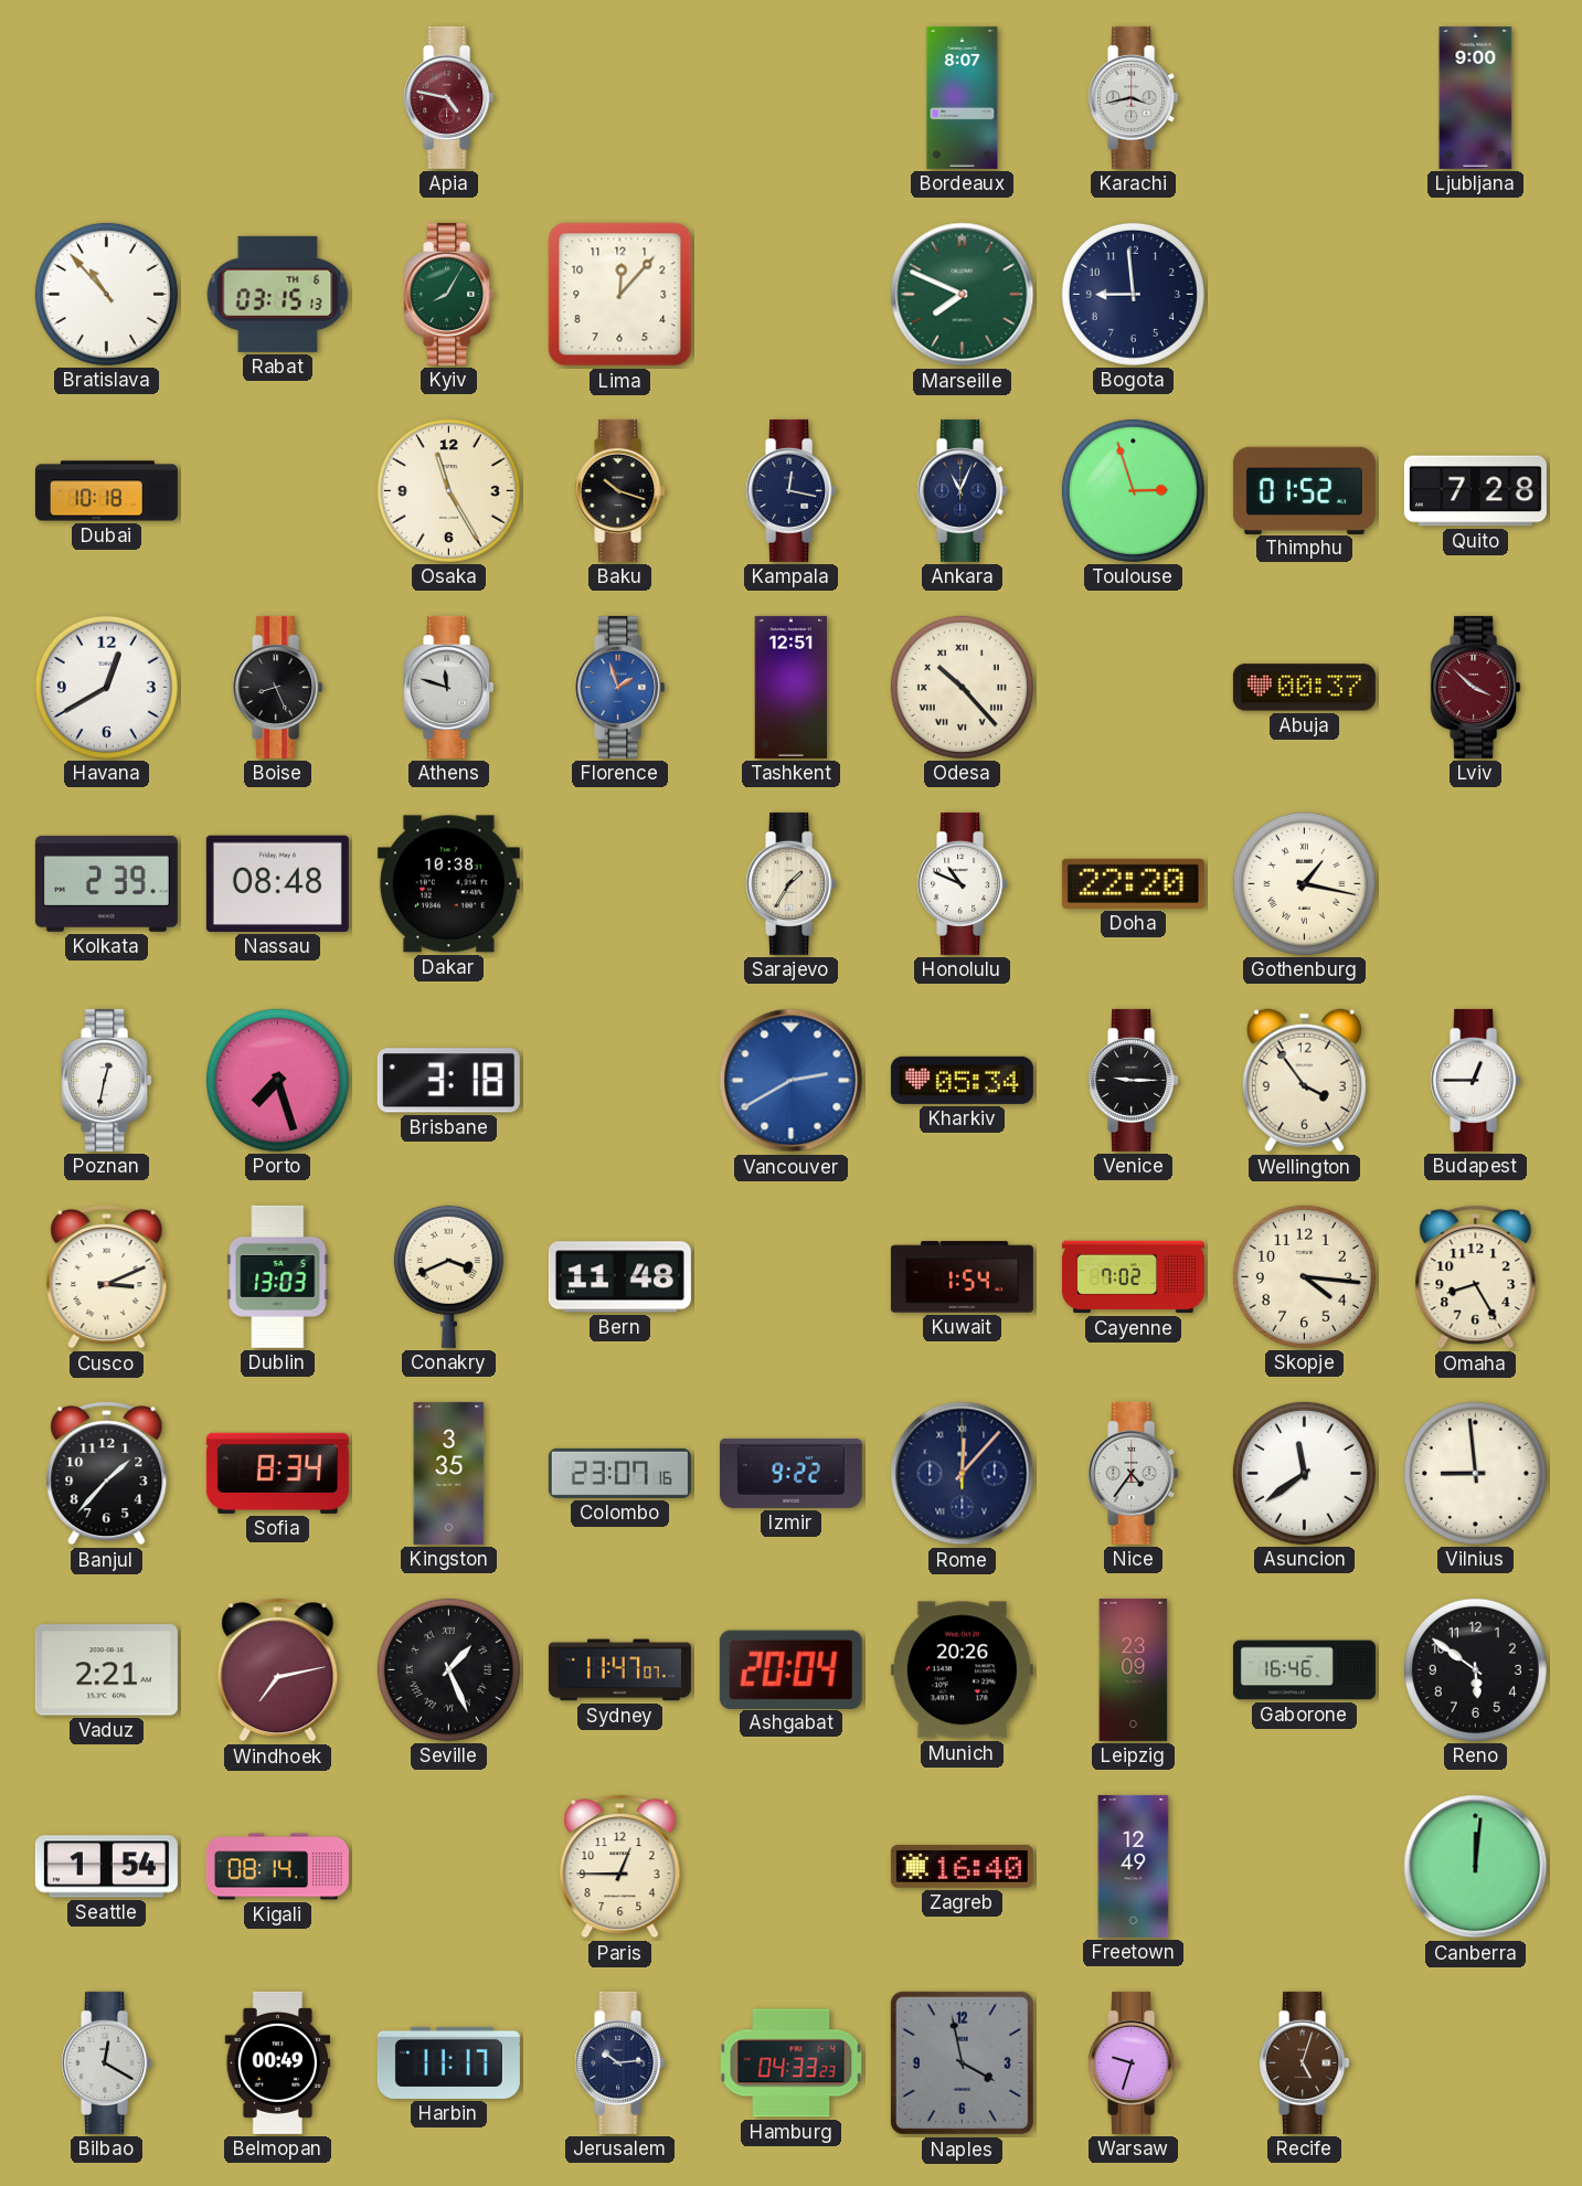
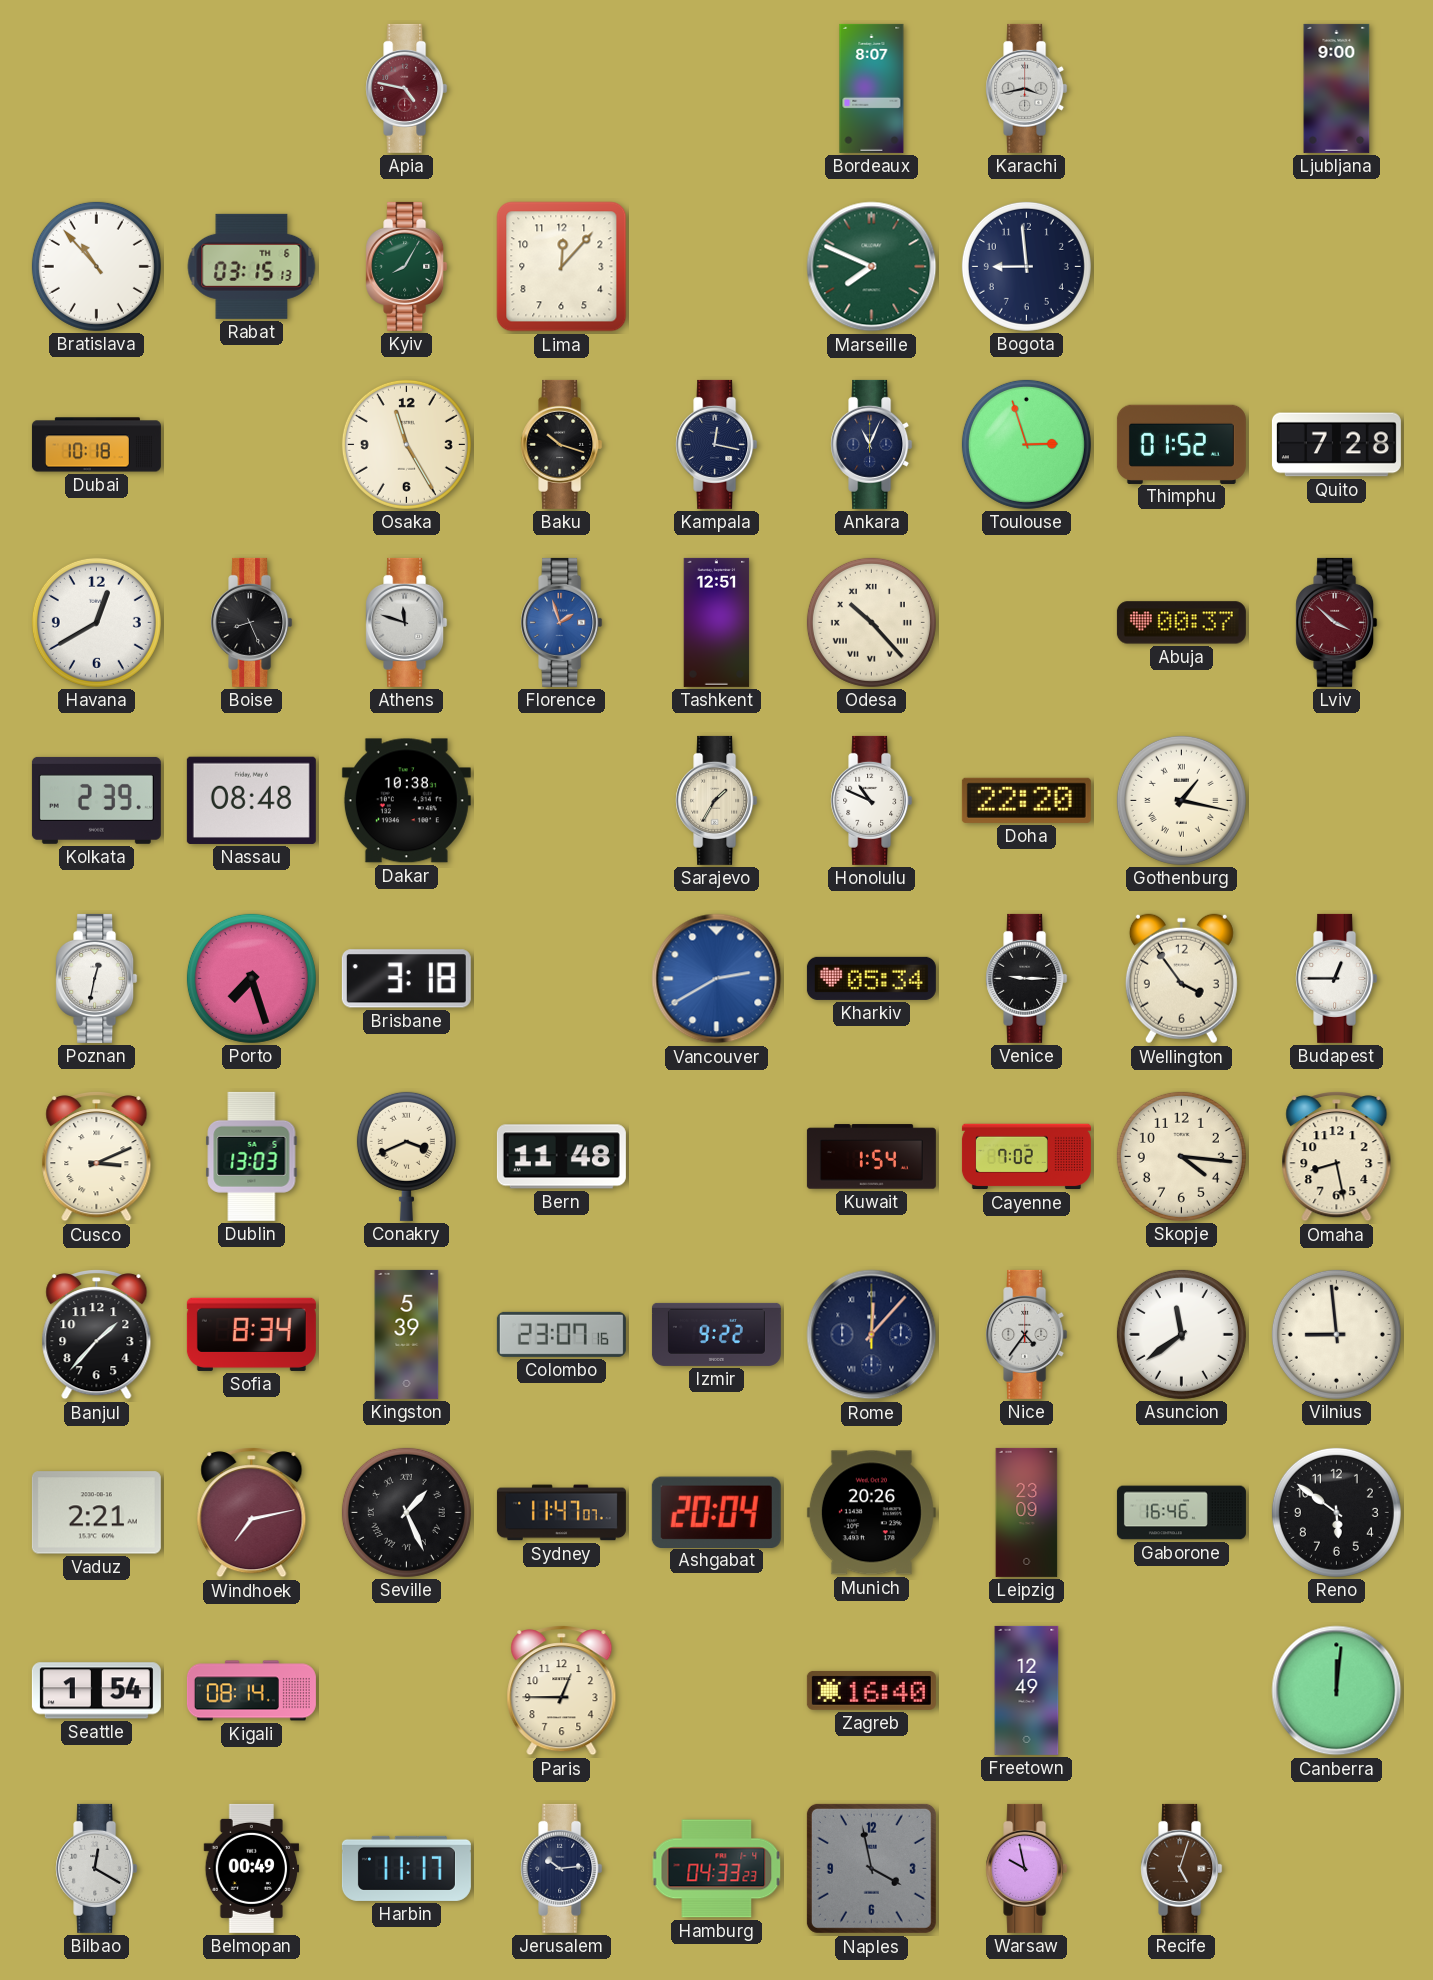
Omaha: 8:25 -> 8:28 (1337, 1157)
Kingston: 3:35 -> 5:39 (407, 1334)
Warsaw: 9:33 -> 9:58 (1027, 1868)
